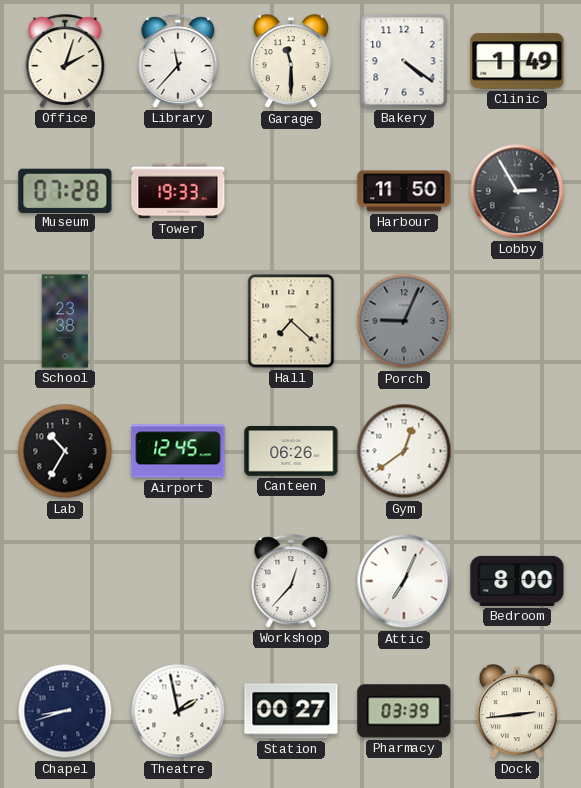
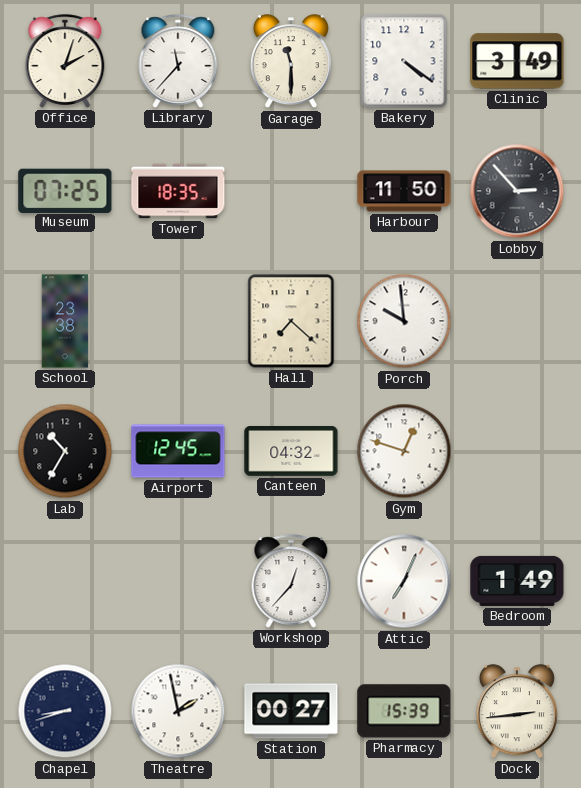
Clinic: 1:49 -> 3:49 (517, 61)
Museum: 07:28 -> 07:25 (65, 190)
Tower: 19:33 -> 18:35 (178, 191)
Lobby: 2:55 -> 2:53 (517, 191)
Porch: 9:04 -> 9:59 (404, 321)
Porch dial: grey -> white (404, 321)
Canteen: 06:26 -> 04:32 (291, 452)
Gym: 12:39 -> 12:48 (404, 451)
Bedroom: 8:00 -> 1:49 (517, 581)
Pharmacy: 03:39 -> 15:39 (404, 711)
